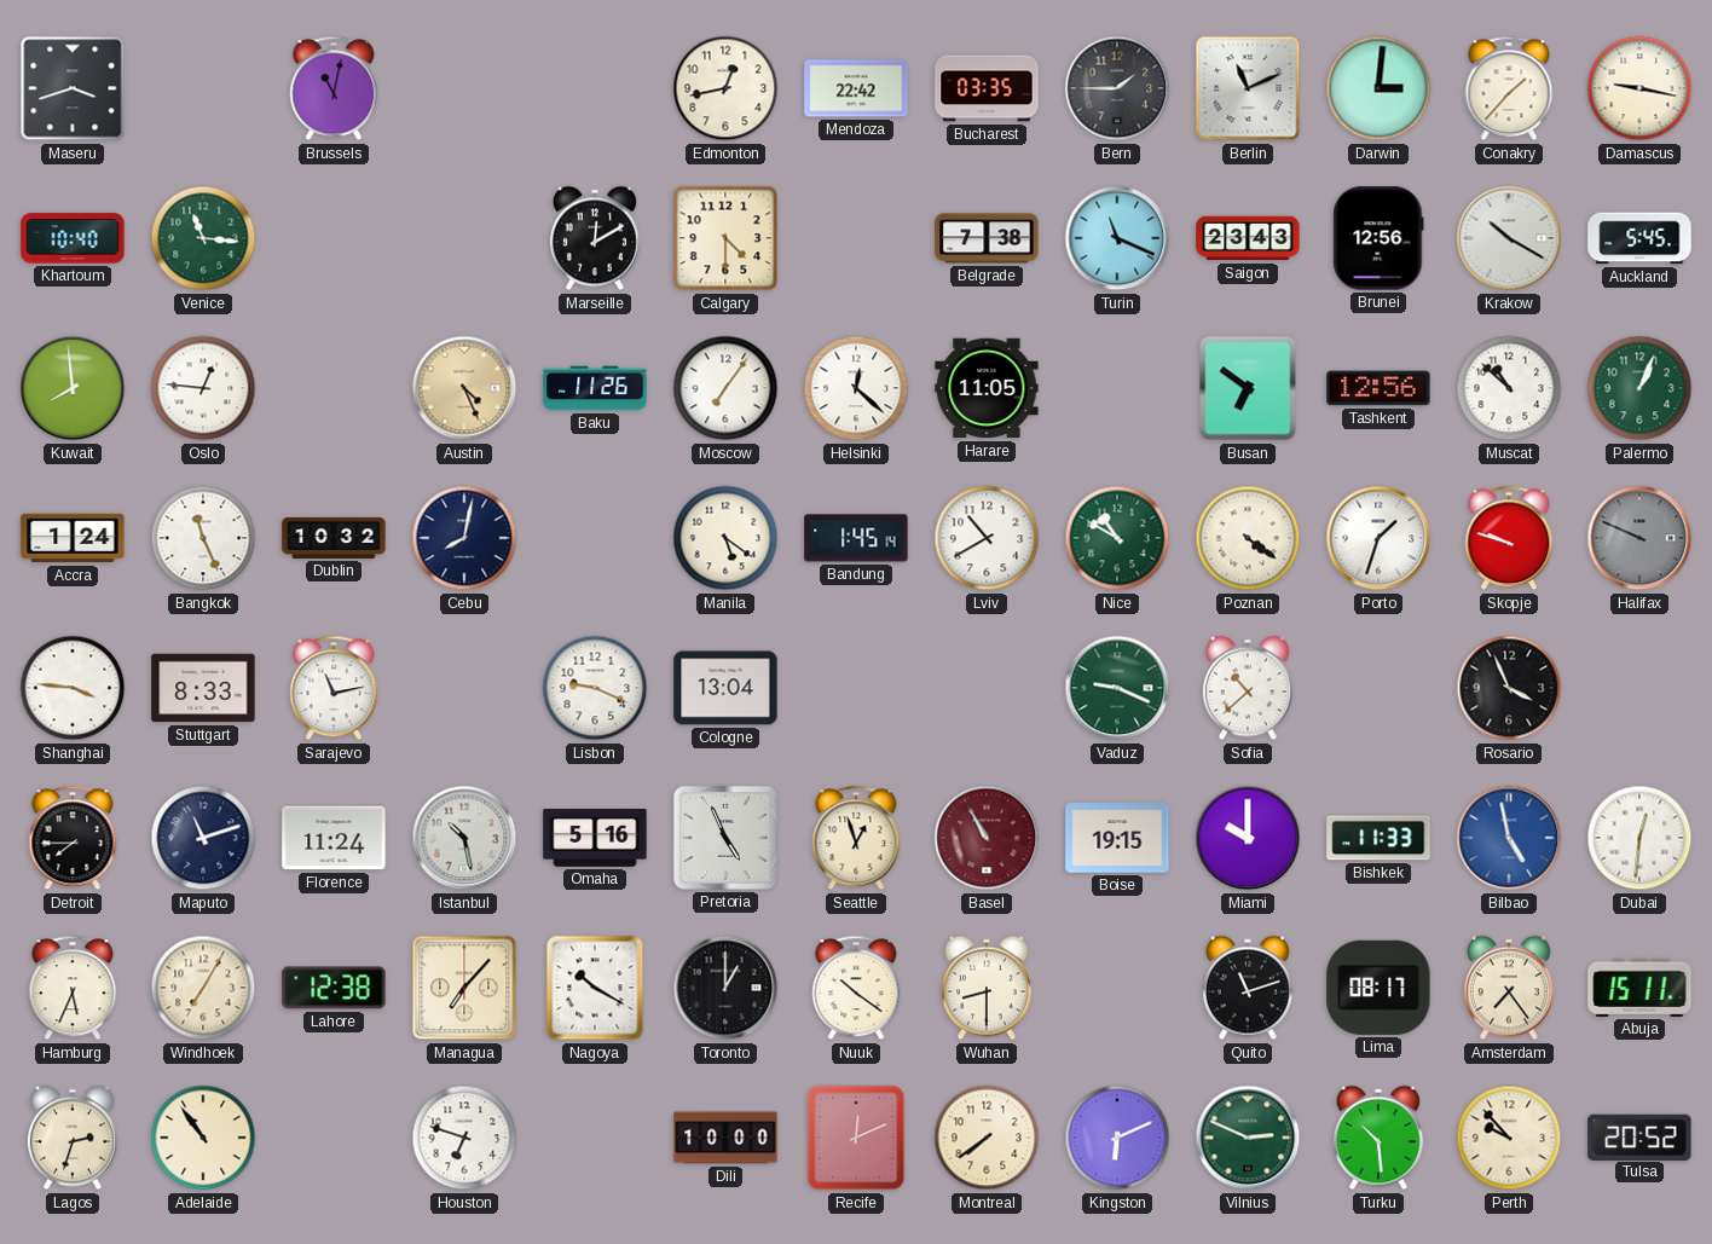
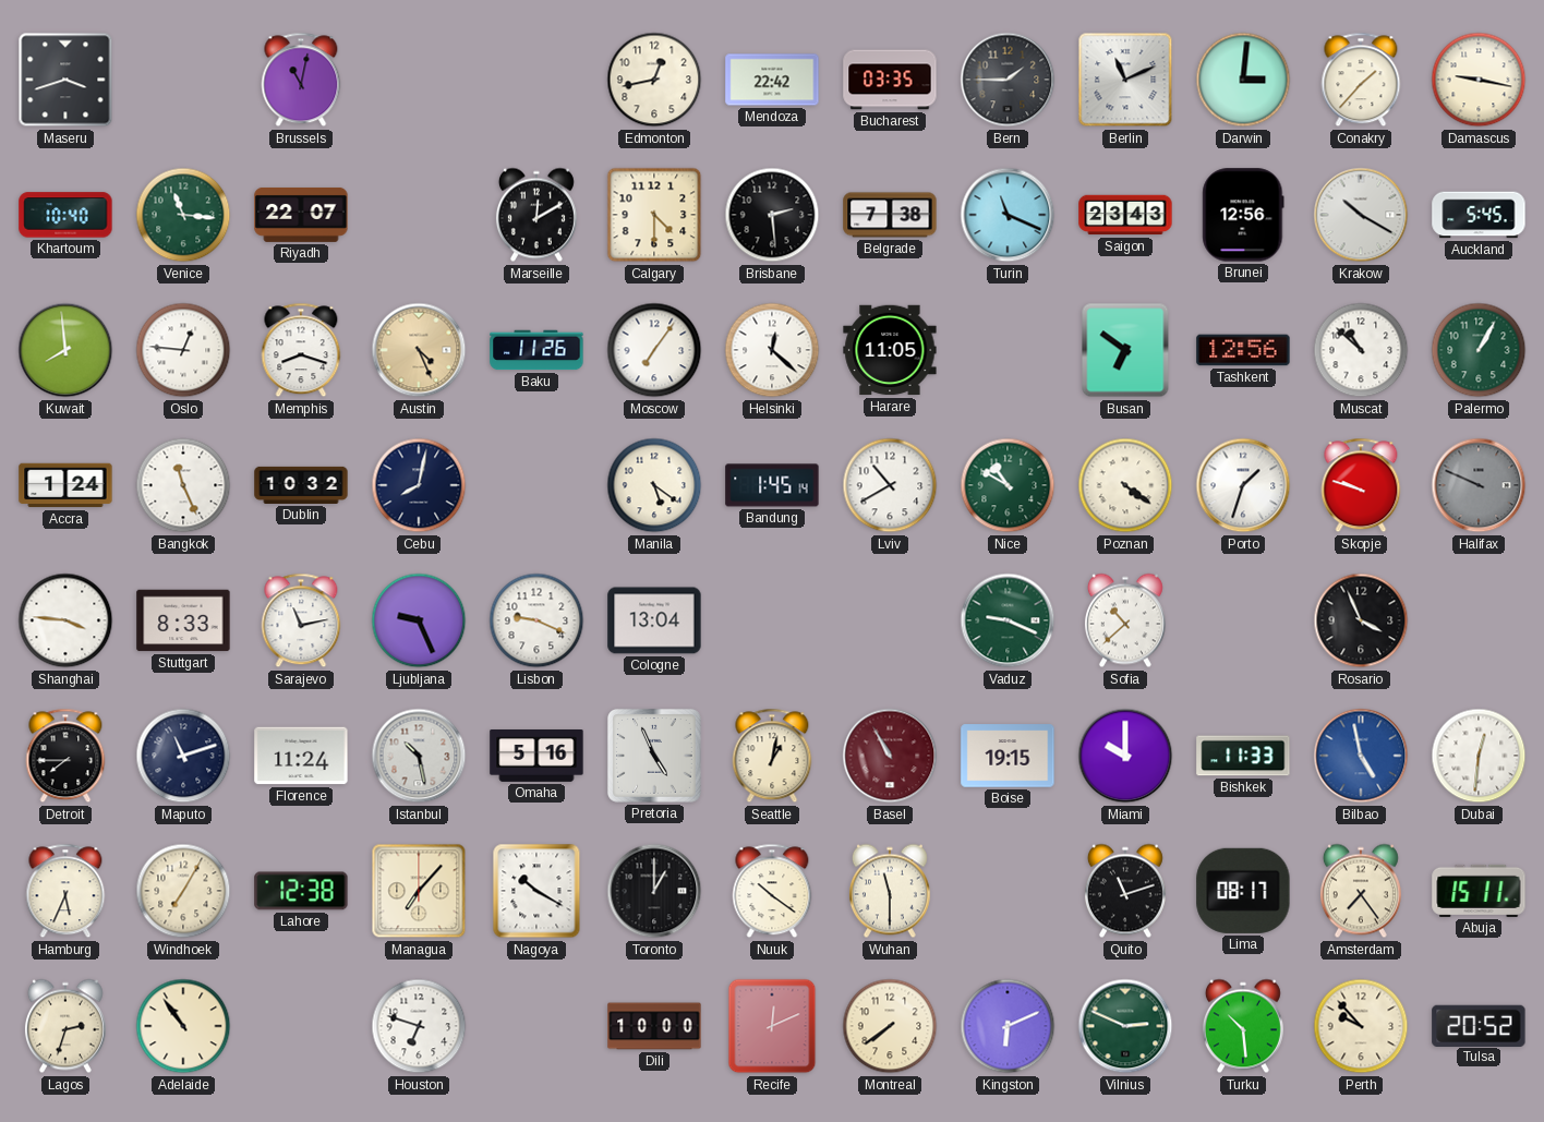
Riyadh: none -> 22:07 (301, 215)
Brisbane: none -> 2:29 (772, 215)
Memphis: none -> 8:18 (301, 350)
Palermo: 1:04 -> 1:05 (1479, 350)
Ljubljana: none -> 9:26 (419, 620)
Seattle: 12:57 -> 1:02 (772, 756)
Wuhan: 8:30 -> 11:30 (890, 891)
